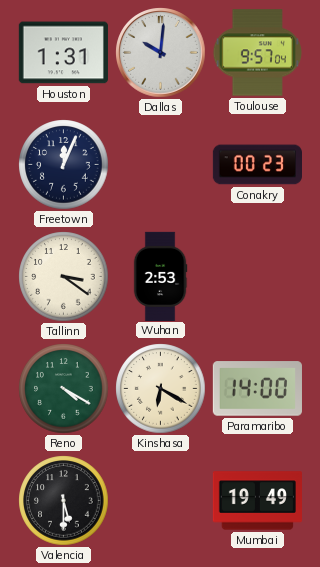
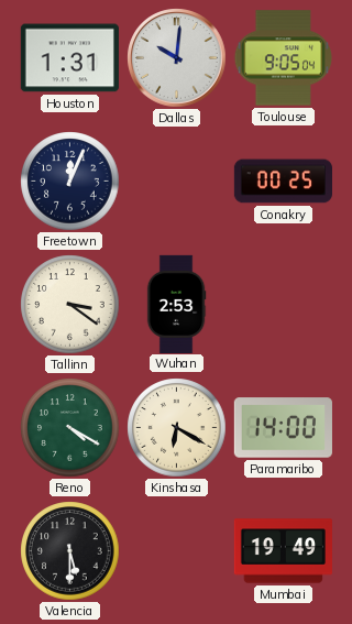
Toulouse: 9:57 -> 9:05 (283, 58)
Conakry: 00:23 -> 00:25 (283, 182)
